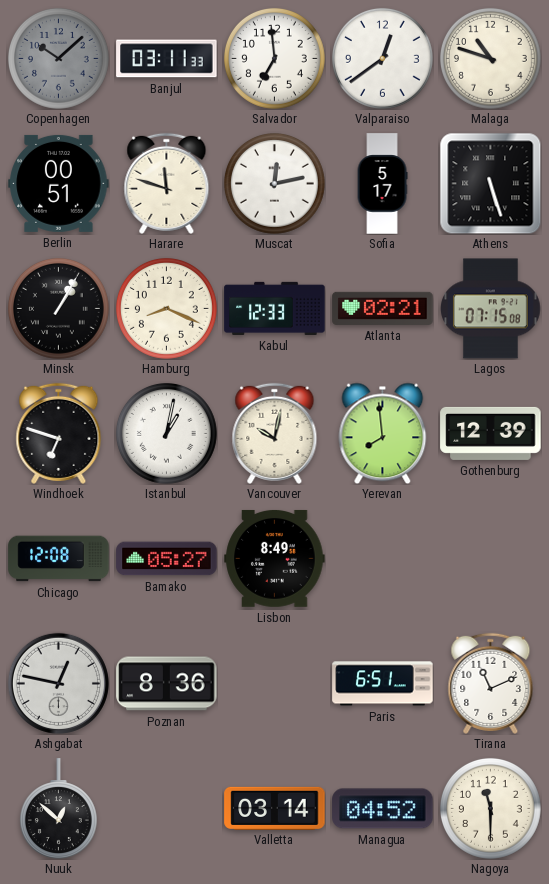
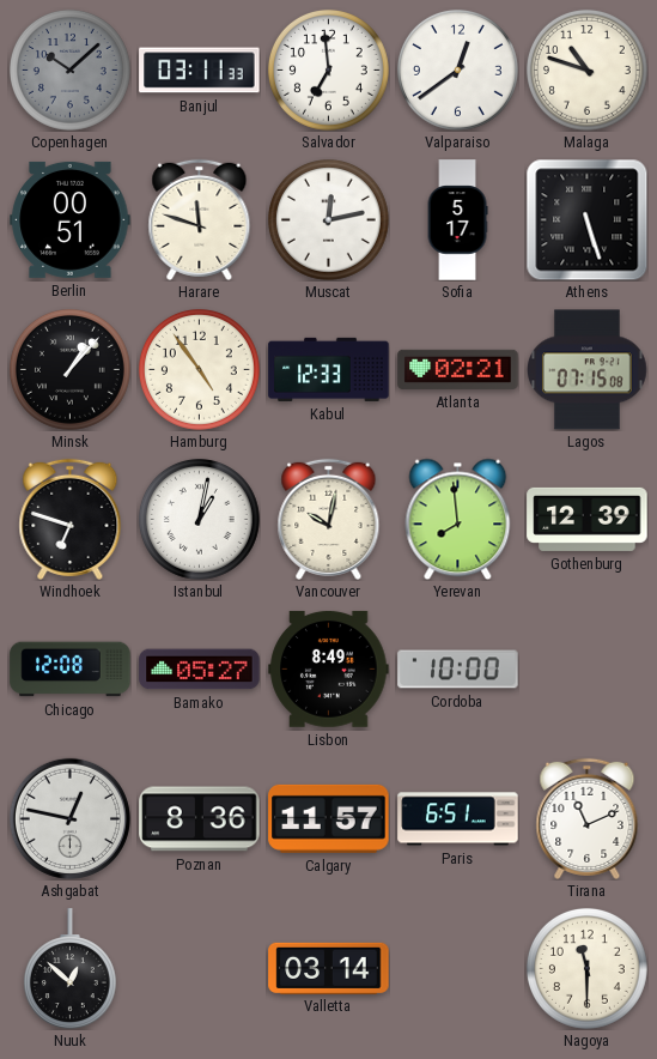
Minsk: 1:05 -> 1:07 (69, 369)
Hamburg: 8:19 -> 4:54 (199, 369)
Cordoba: none -> 10:00 (458, 670)
Calgary: none -> 11:57 (329, 818)
Managua: 04:52 -> none (383, 809)
